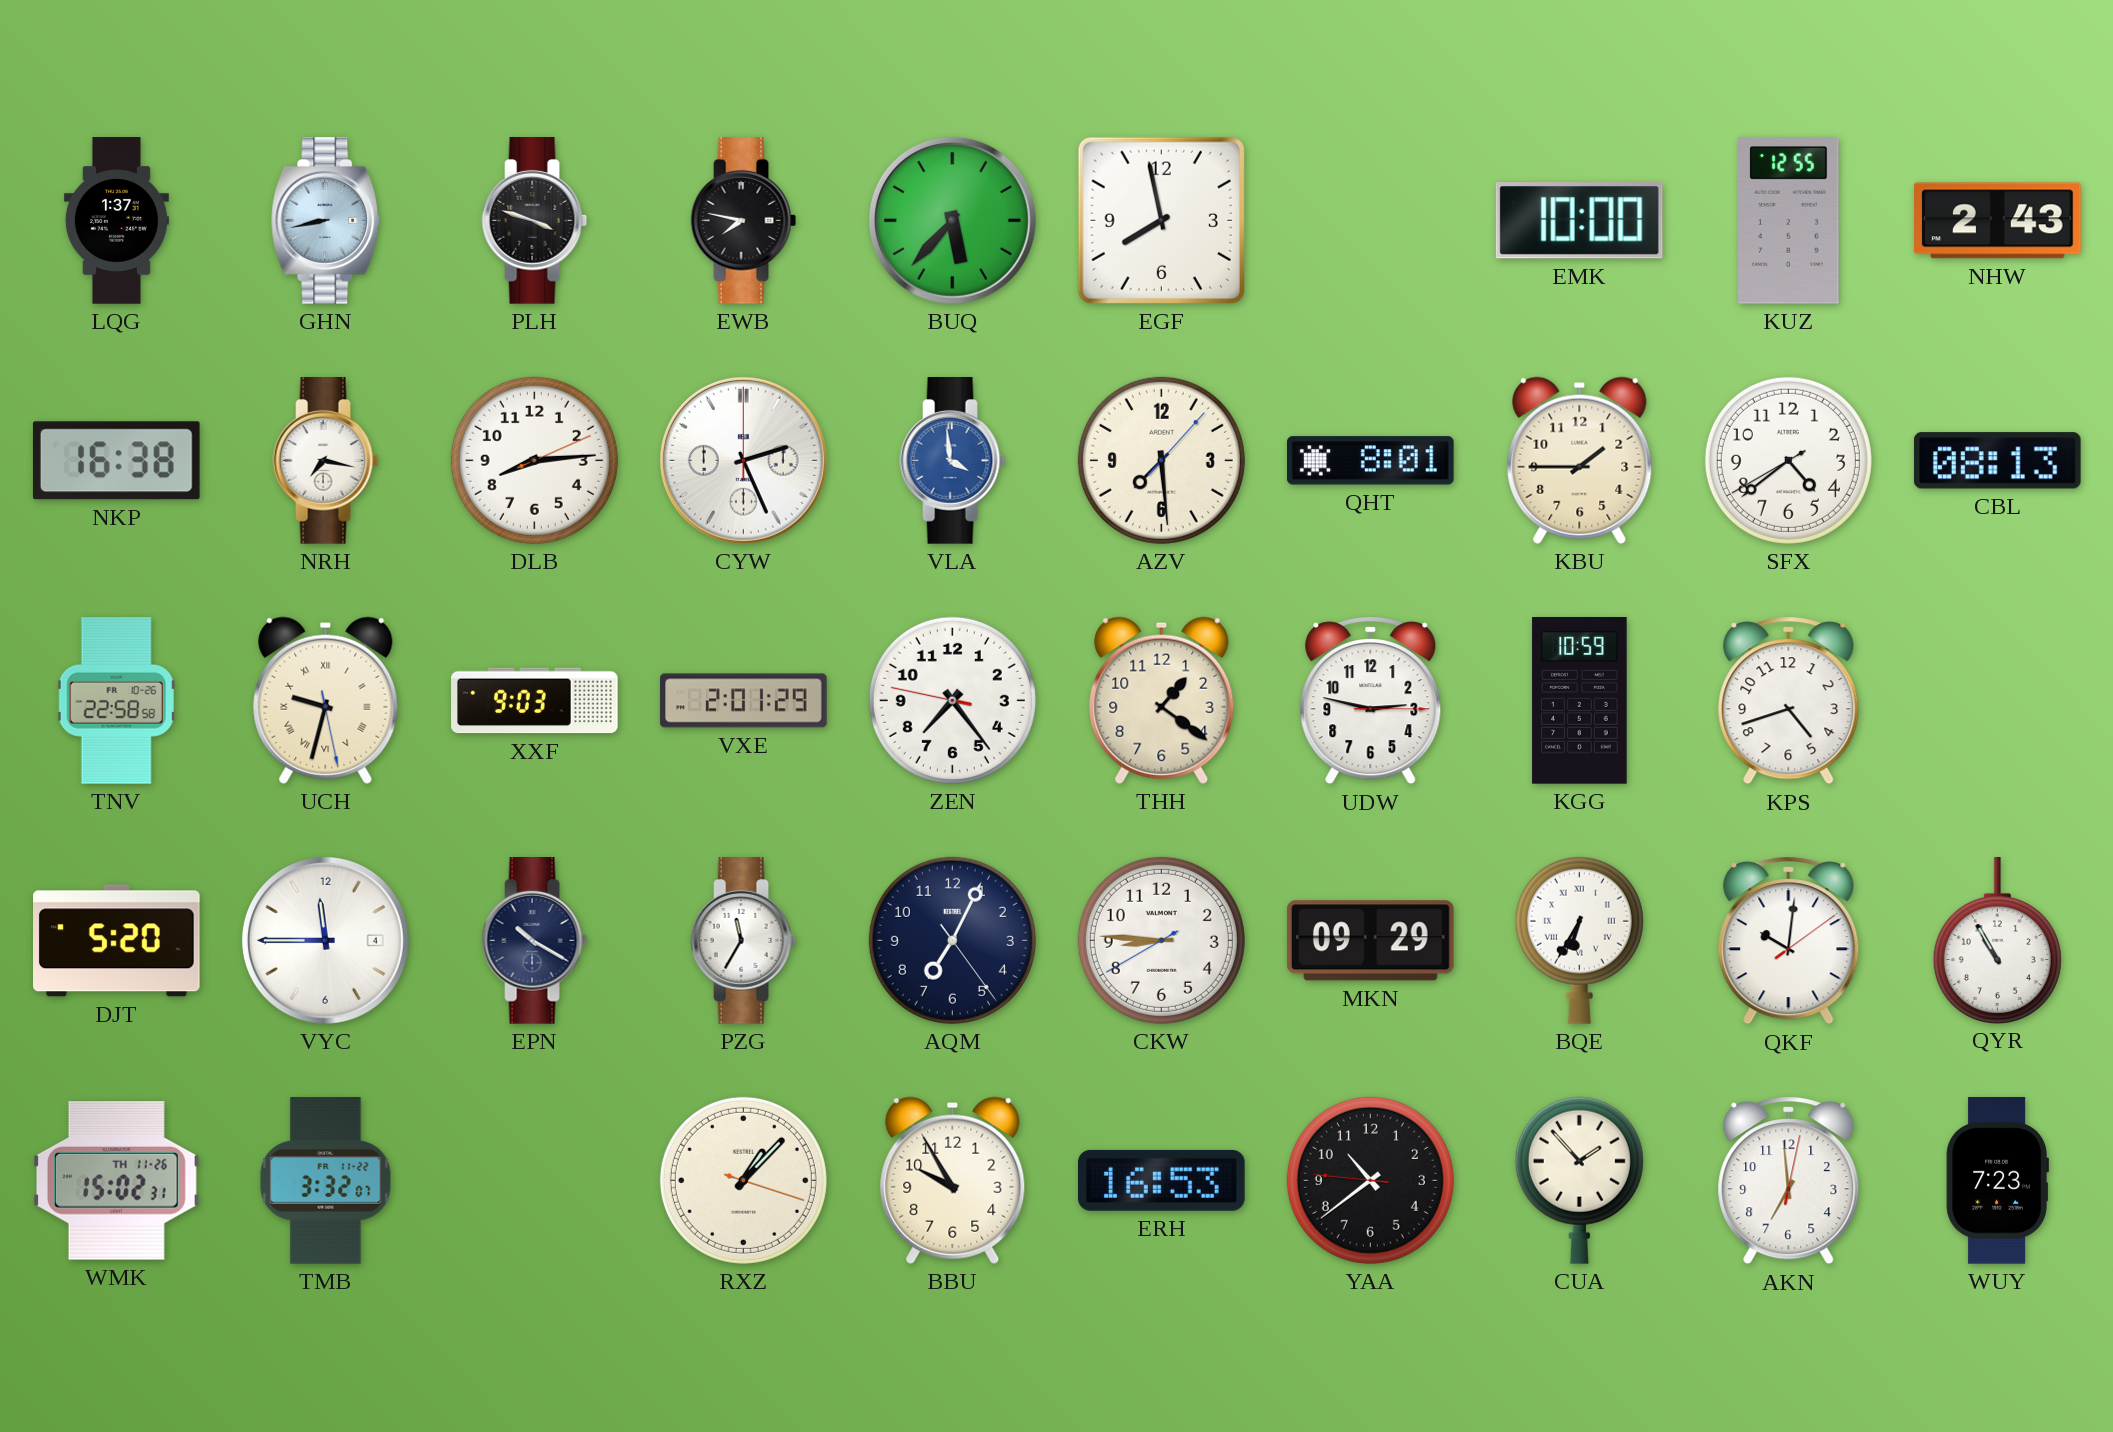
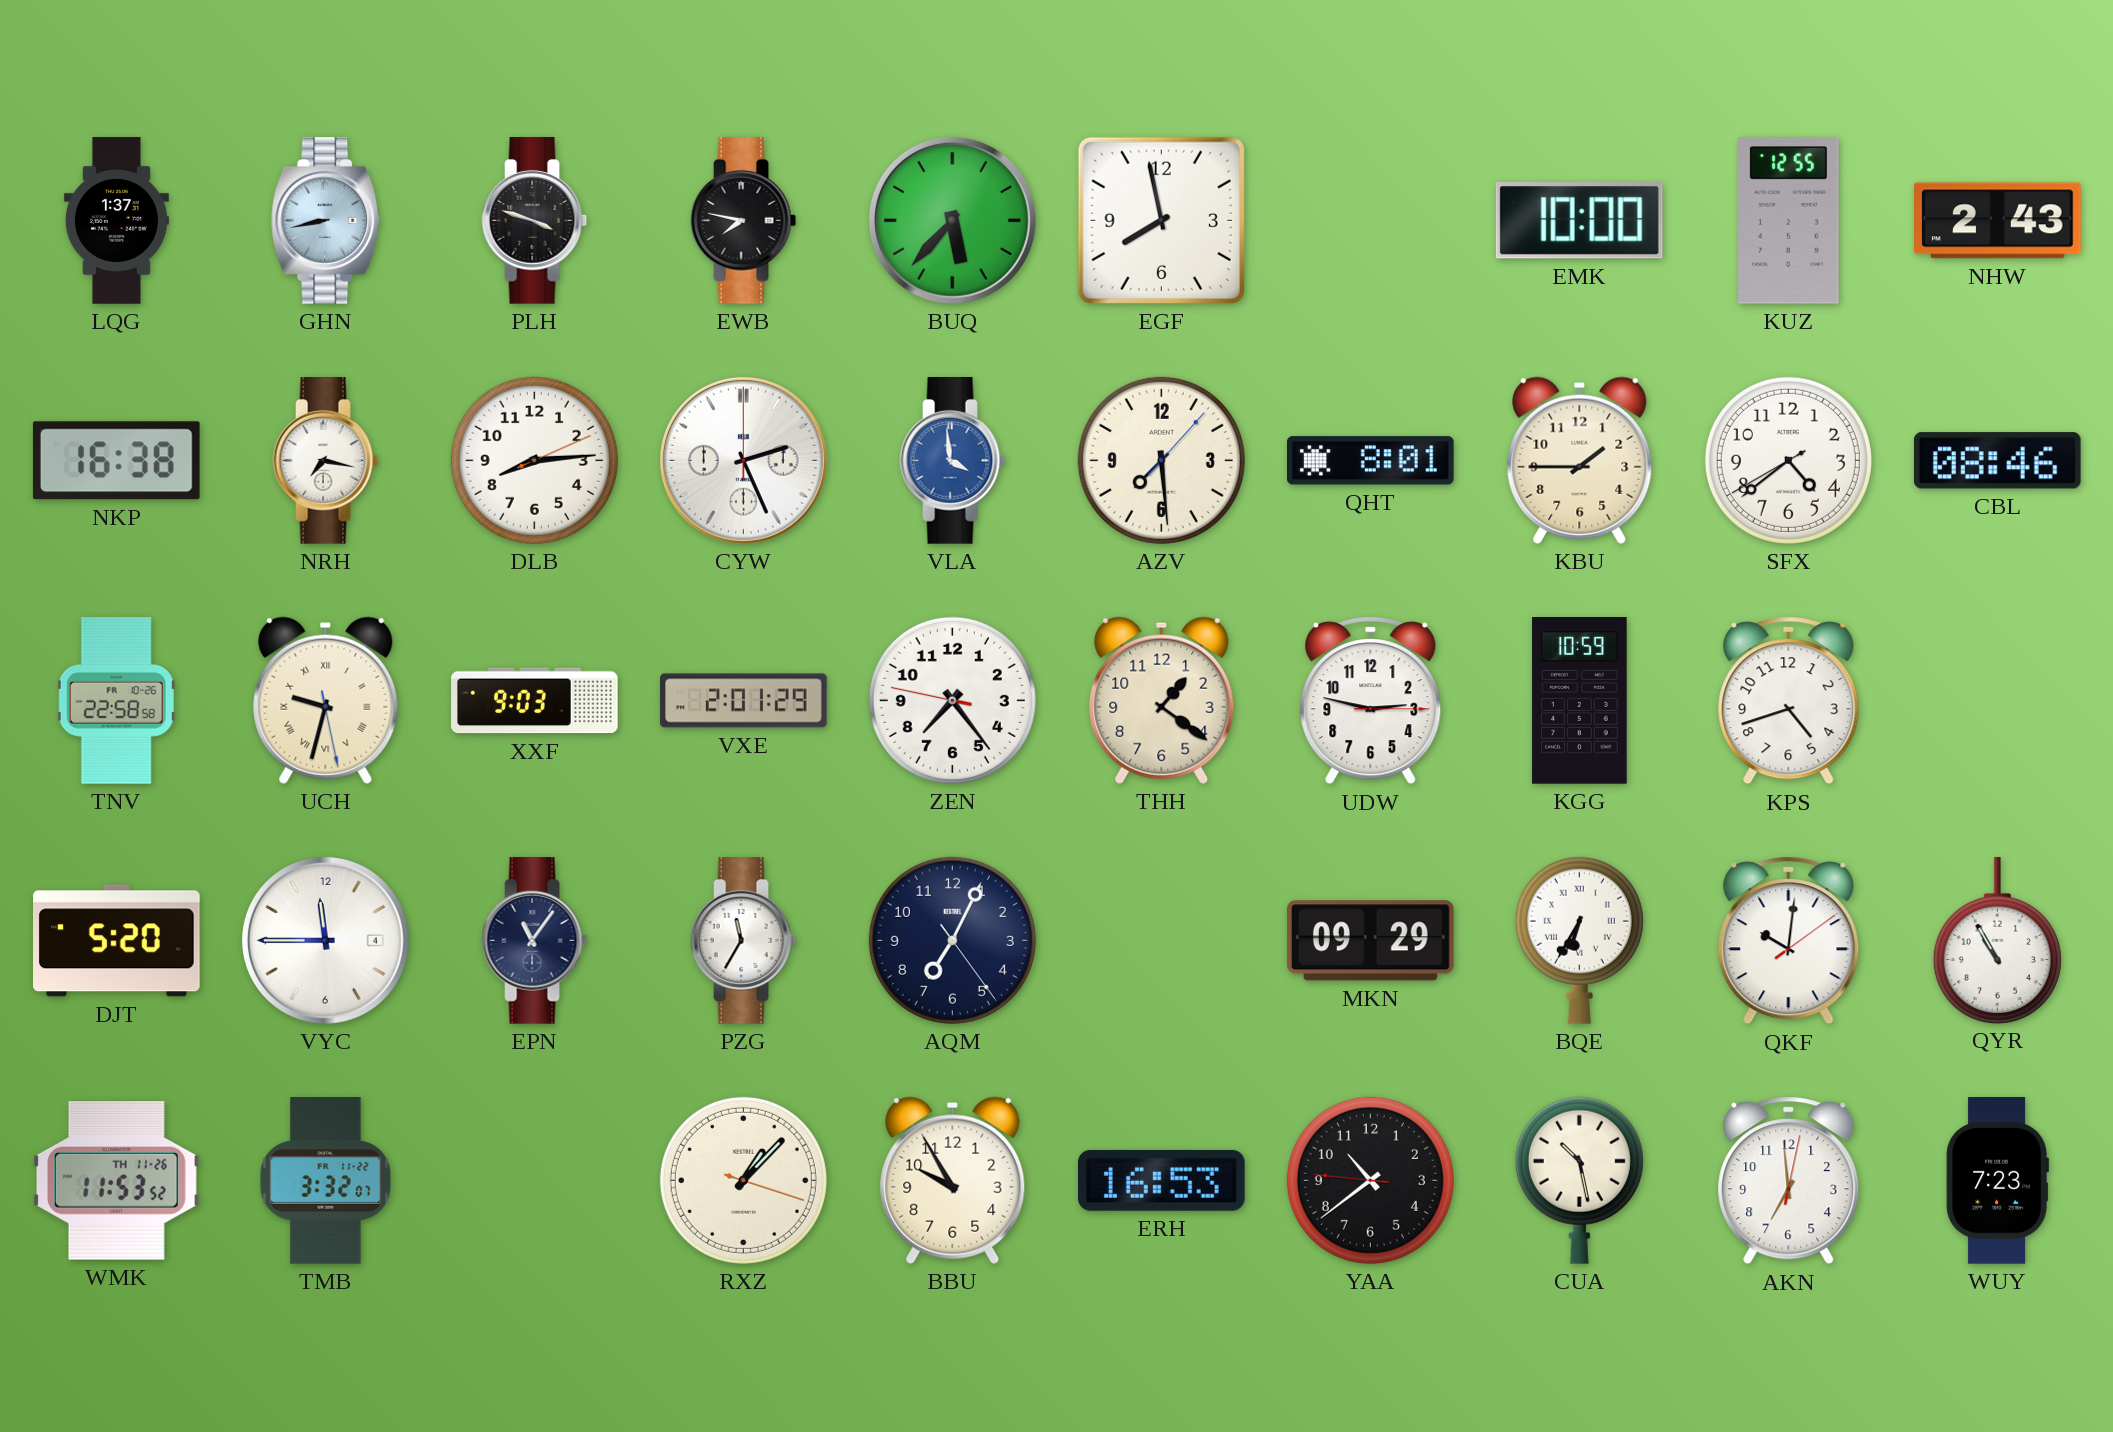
CBL: 08:13 -> 08:46 (1997, 461)
EPN: 10:20 -> 11:06 (535, 941)
CKW: 8:45 -> none (1161, 940)
WMK: 15:02 -> 11:53 (116, 1181)
CUA: 1:53 -> 10:28 (1579, 1180)
